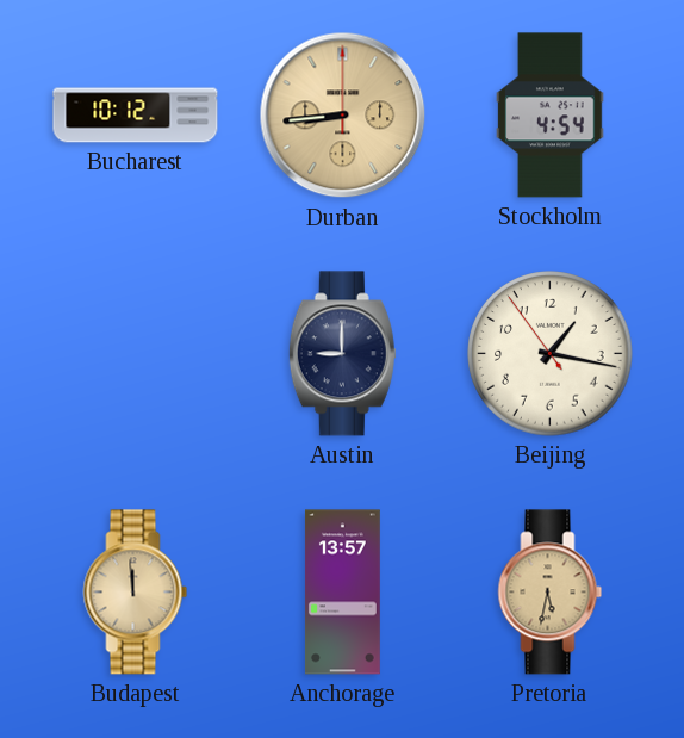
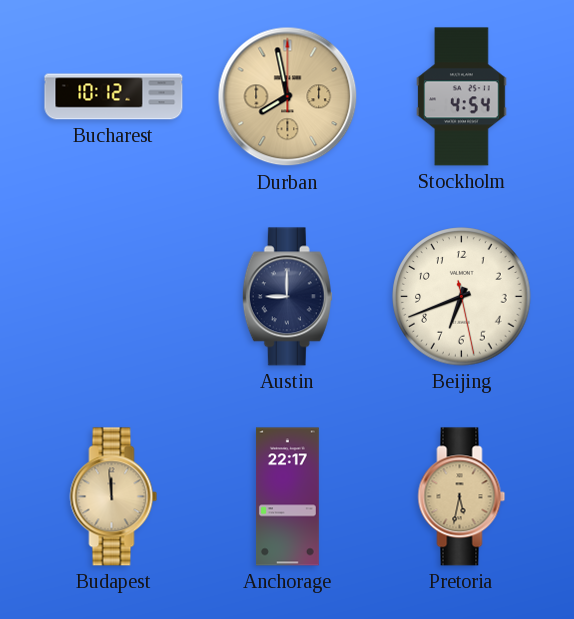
Durban: 8:44 -> 7:58 (288, 97)
Beijing: 1:16 -> 6:41 (462, 297)
Anchorage: 13:57 -> 22:17 (288, 497)
